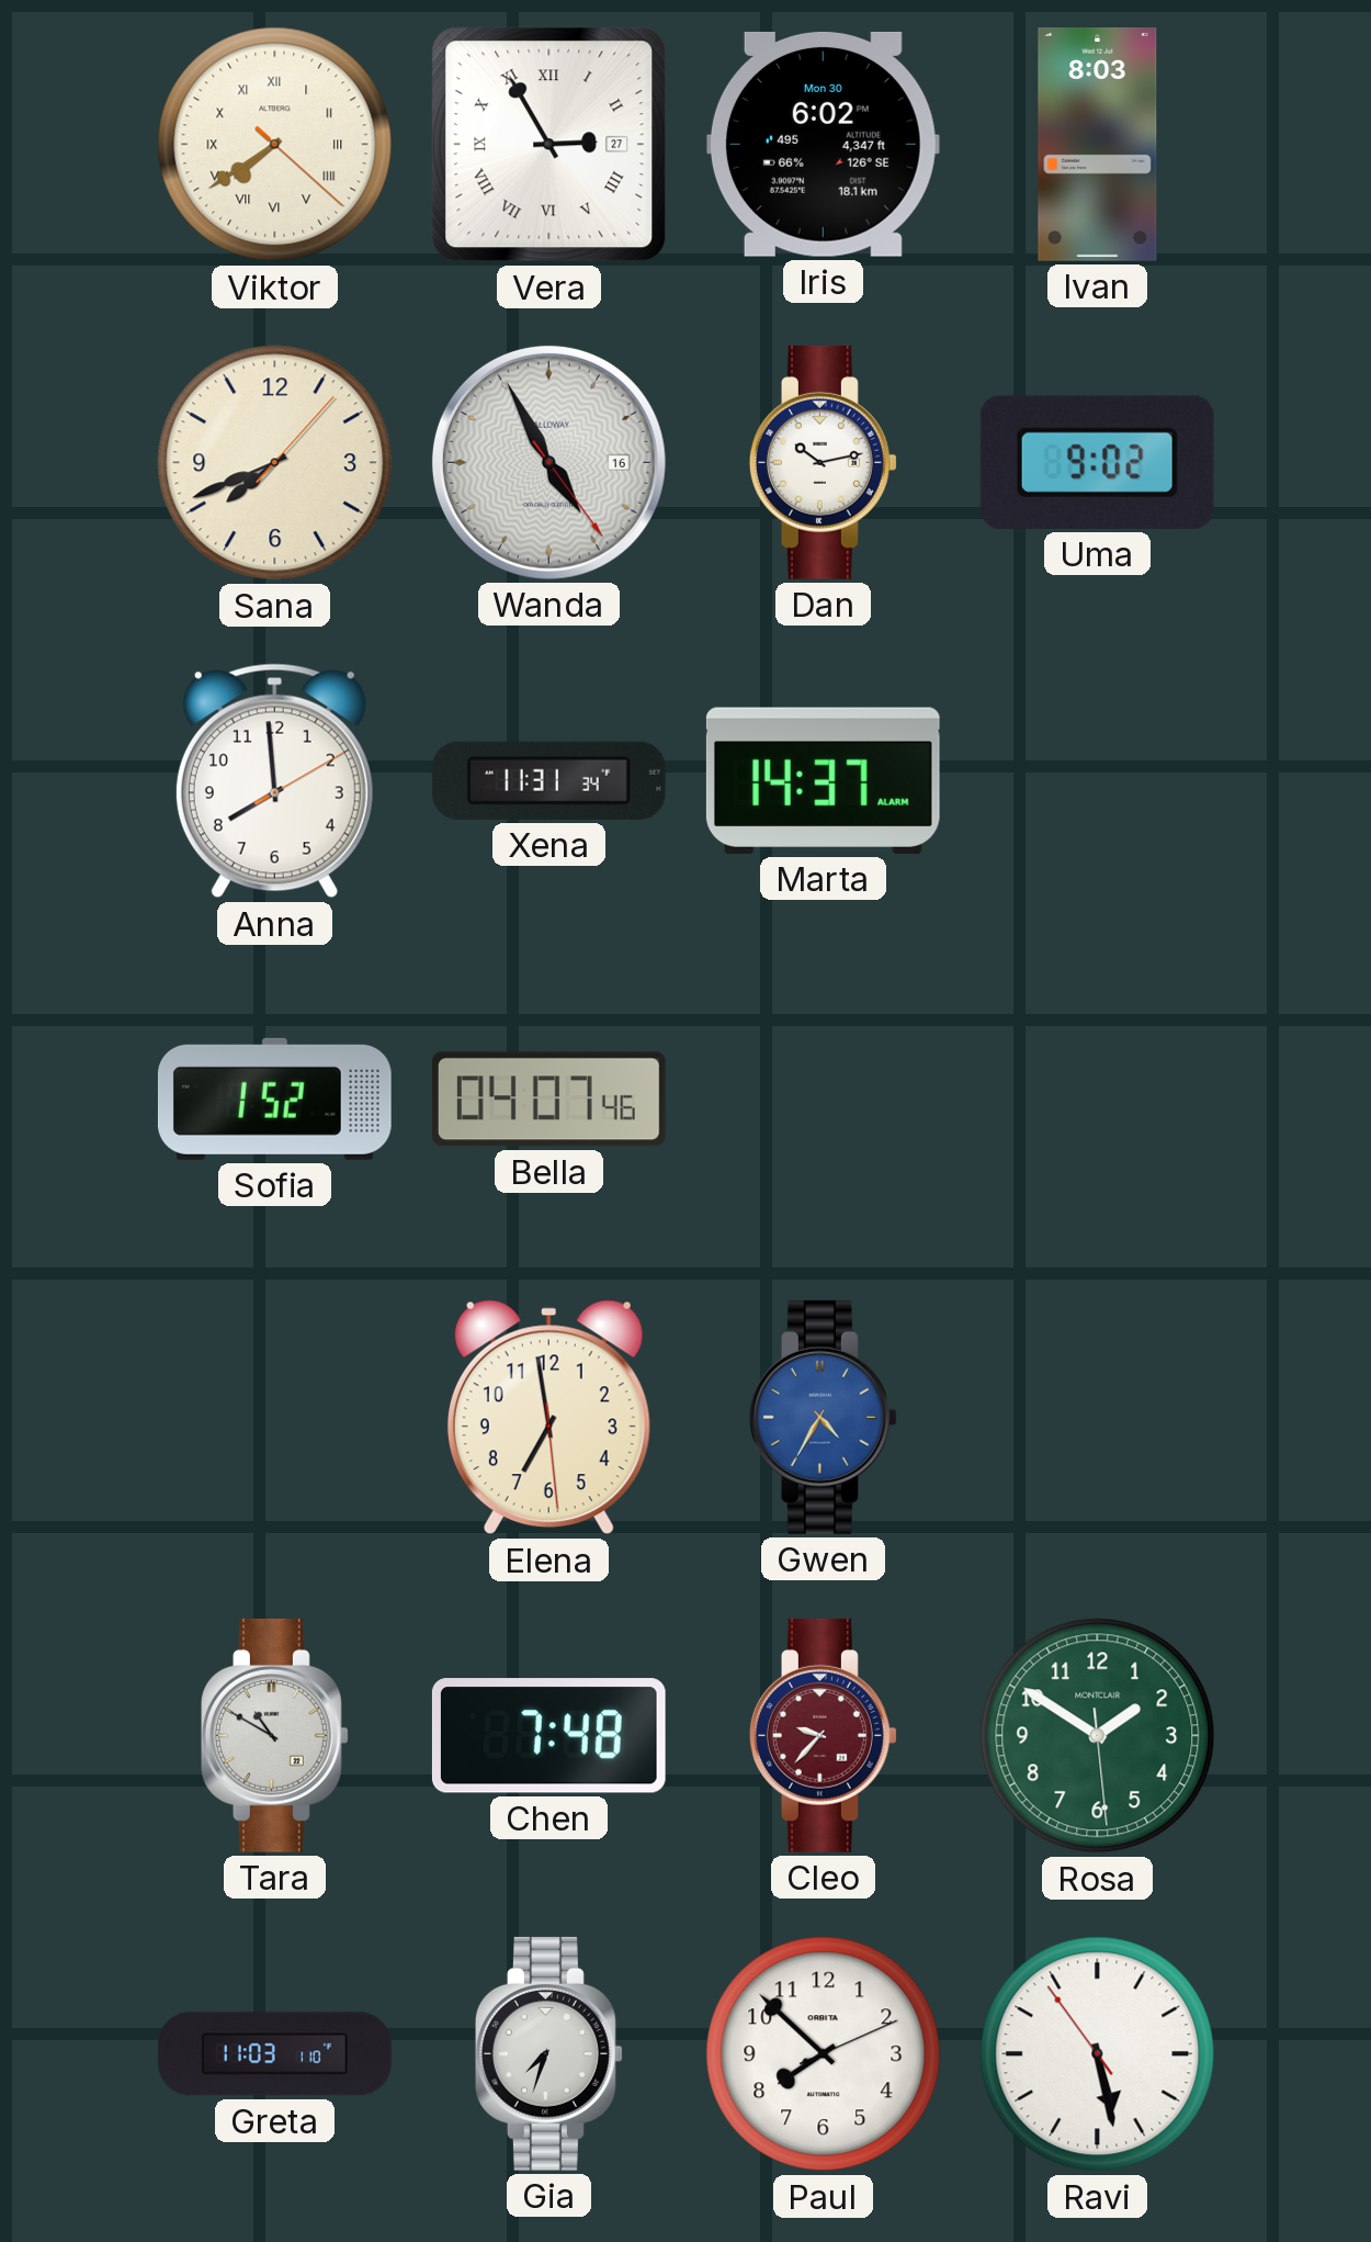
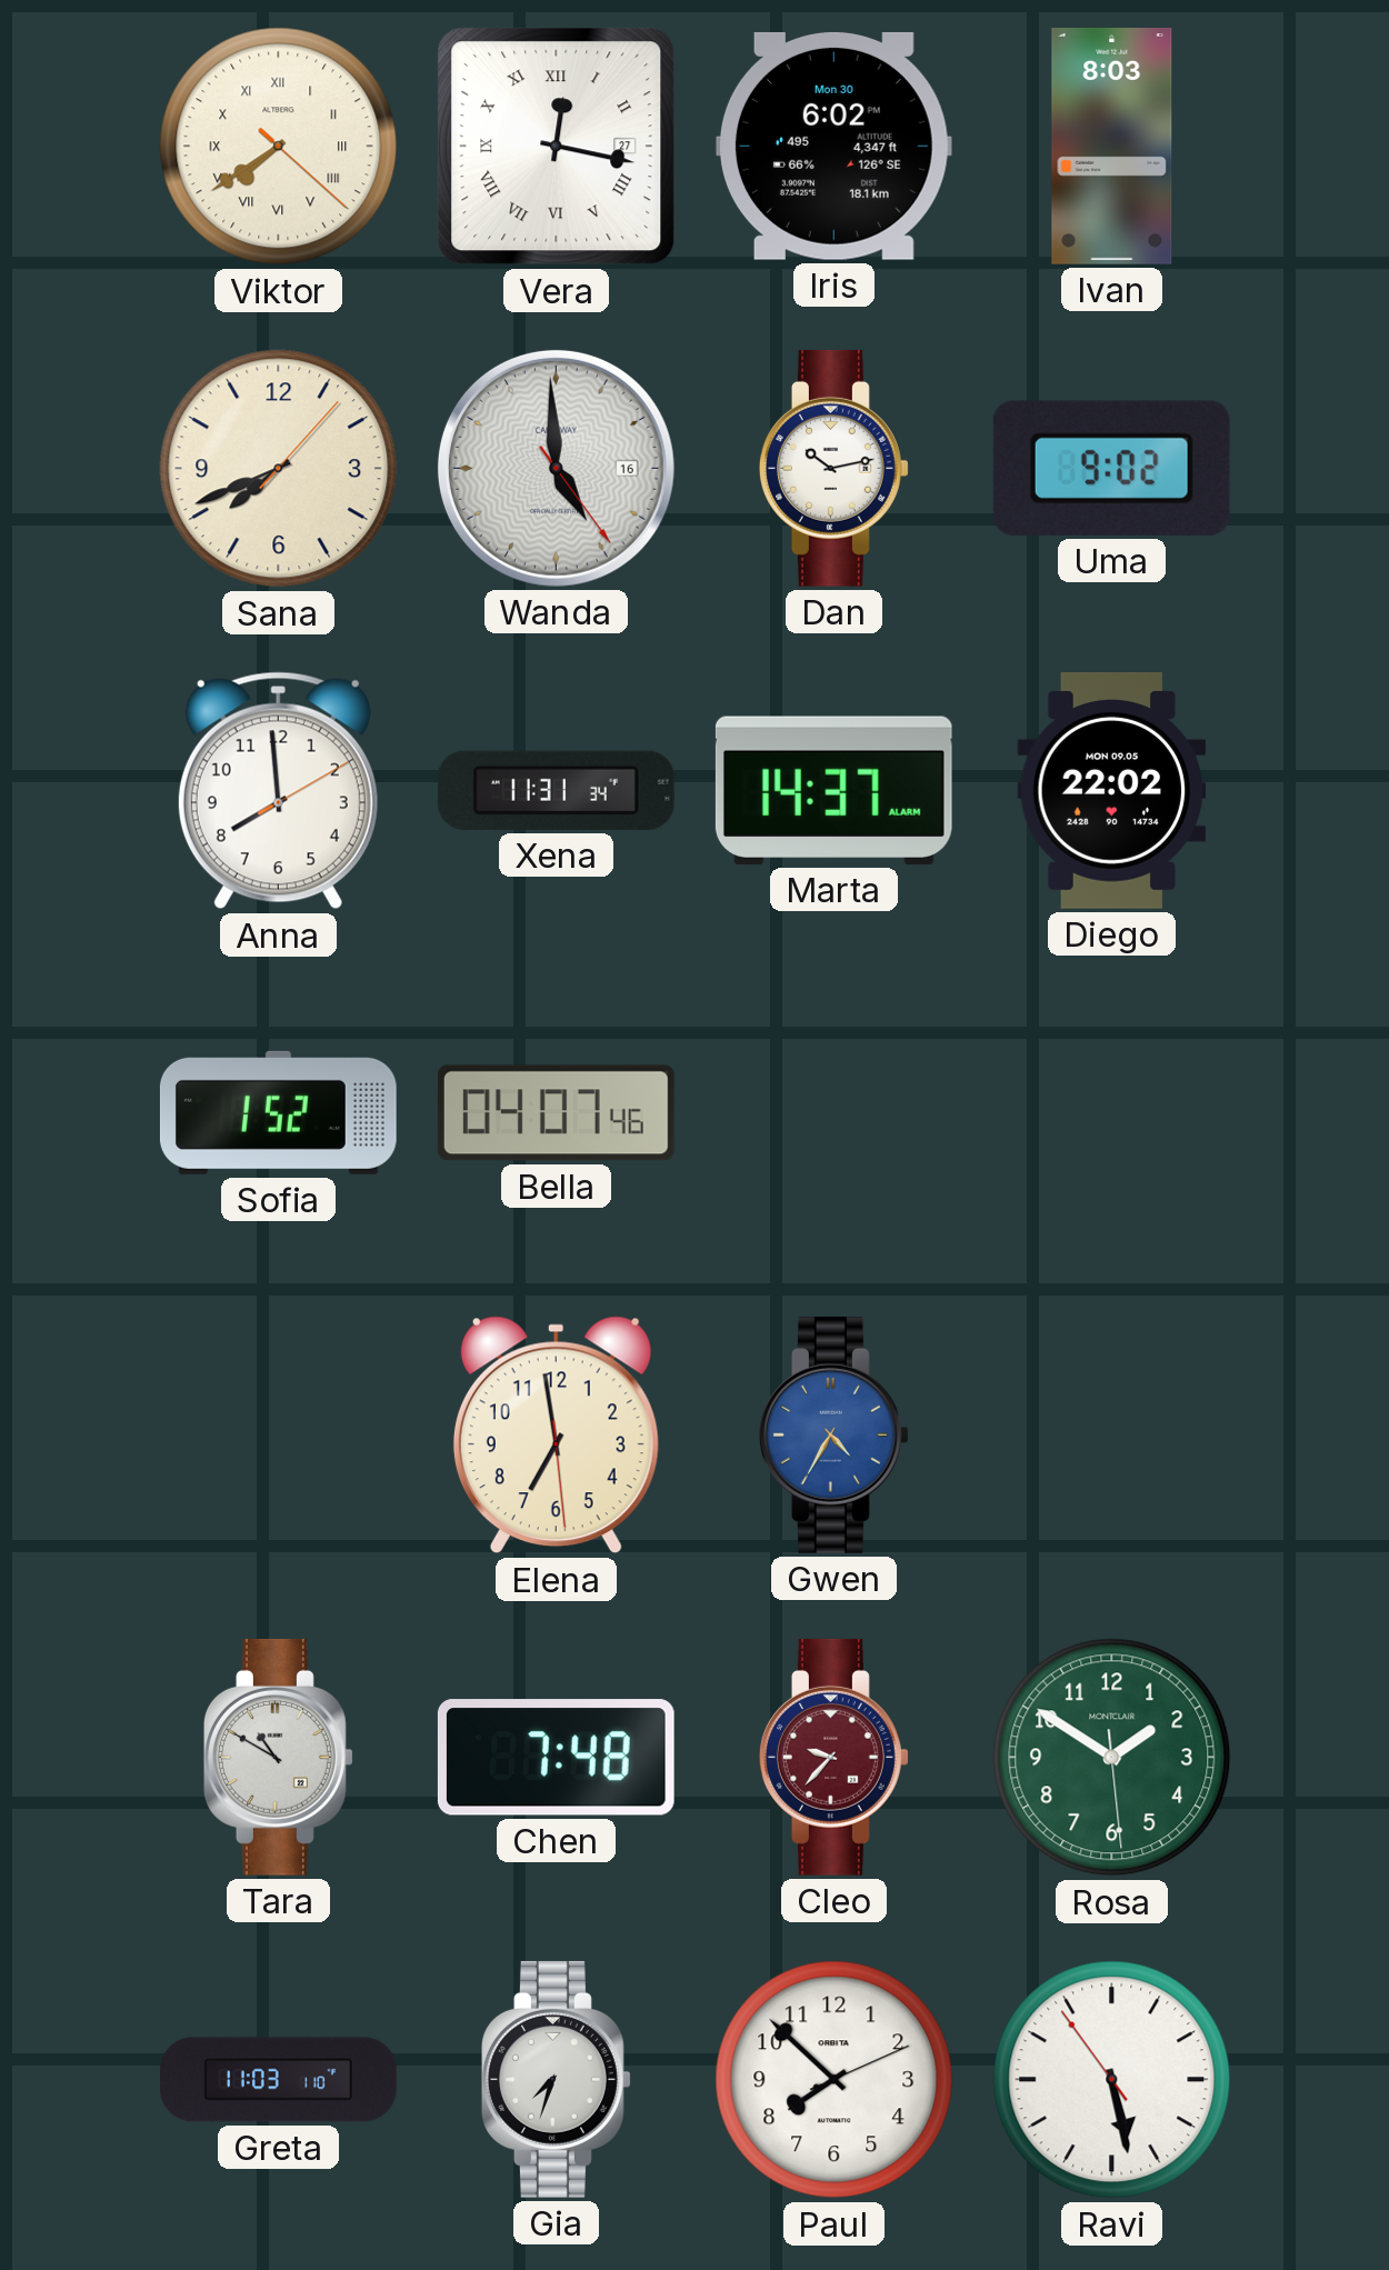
Vera: 2:55 -> 12:17 (557, 147)
Wanda: 4:55 -> 4:59 (556, 468)
Diego: none -> 22:02 (1112, 790)
